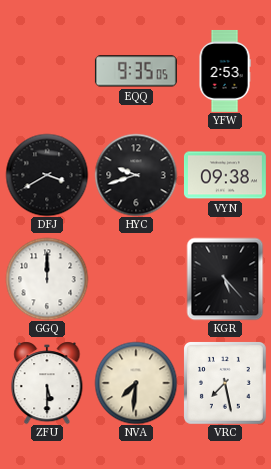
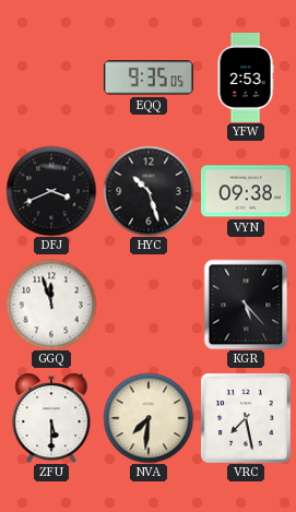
DFJ: 3:40 -> 3:41 (51, 191)
HYC: 9:42 -> 10:27 (149, 191)
GGQ: 12:00 -> 11:57 (51, 305)
